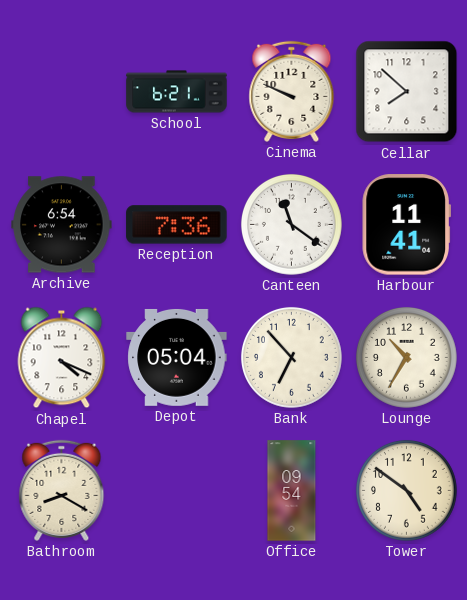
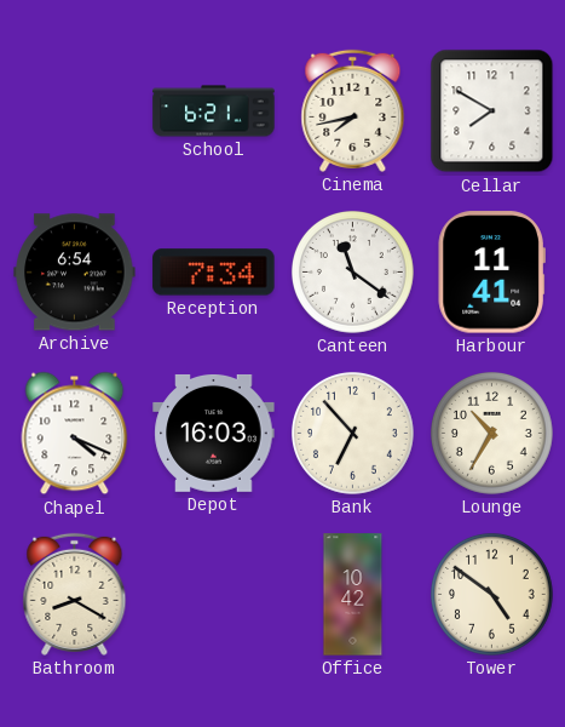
Cinema: 9:49 -> 7:43 (353, 110)
Cellar: 7:52 -> 7:50 (492, 111)
Reception: 7:36 -> 7:34 (214, 273)
Depot: 05:04 -> 16:03 (214, 433)
Office: 09:54 -> 10:42 (353, 595)
